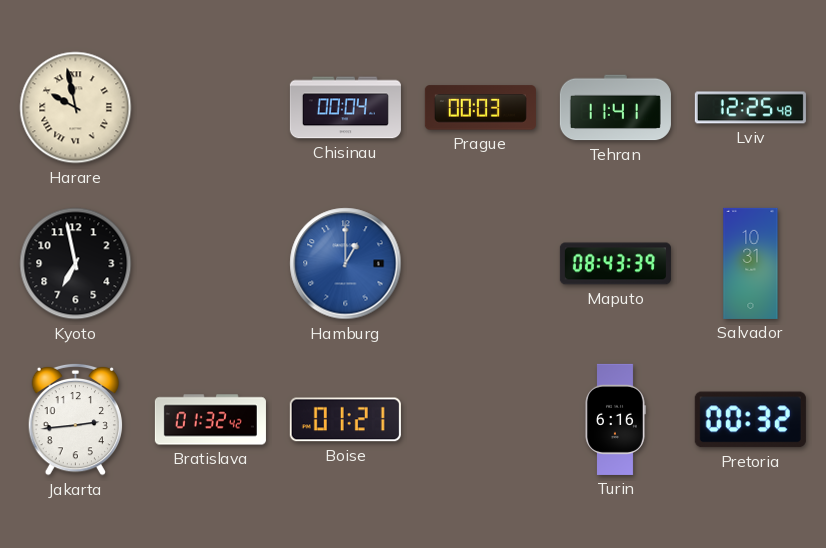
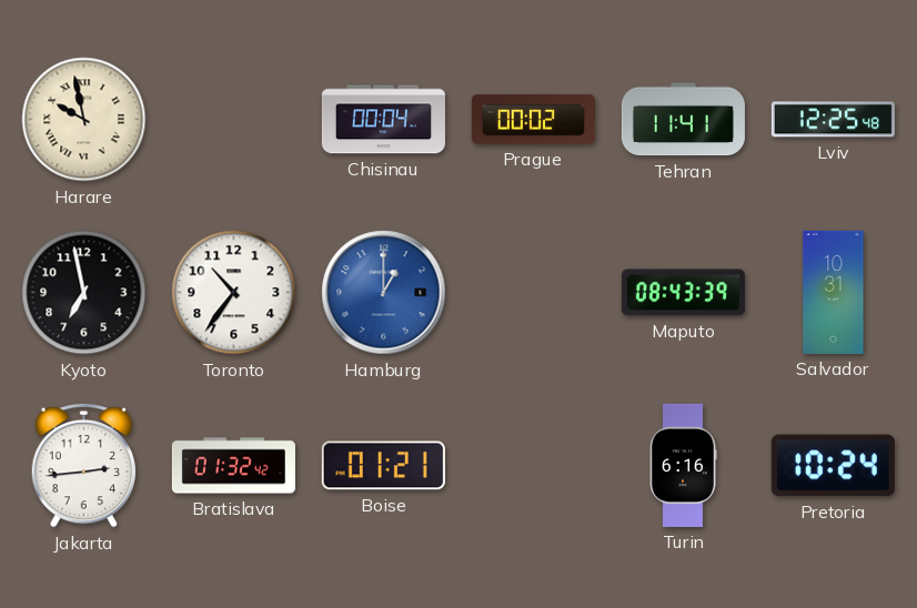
Prague: 00:03 -> 00:02 (533, 120)
Toronto: none -> 10:36 (234, 293)
Pretoria: 00:32 -> 10:24 (833, 466)
